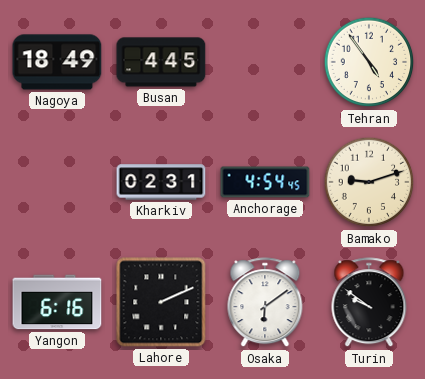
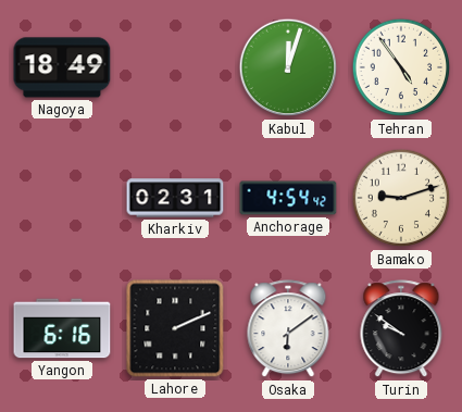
Busan: 4:45 -> none (161, 62)
Kabul: none -> 12:03 (288, 67)
Anchorage: 4:54:45 -> 4:54:42 (288, 198)
